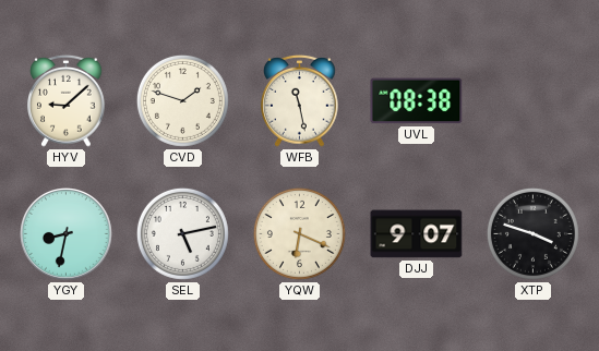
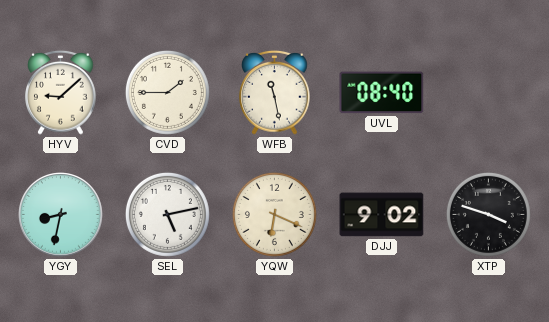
CVD: 1:48 -> 1:45 (167, 92)
UVL: 08:38 -> 08:40 (382, 93)
DJJ: 9:07 -> 9:02 (382, 215)
